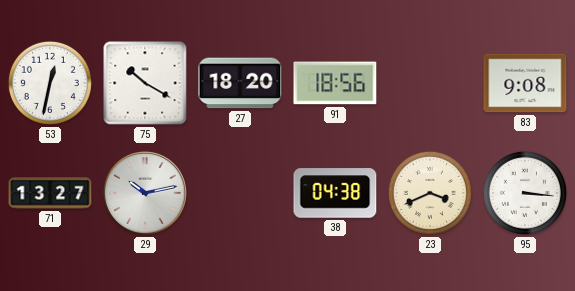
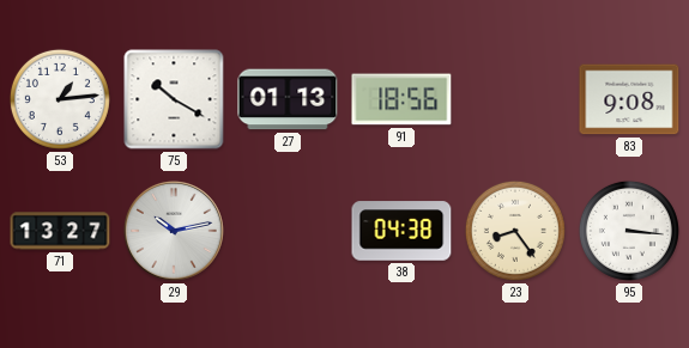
53: 12:32 -> 1:14 (60, 99)
27: 18:20 -> 01:13 (288, 99)
23: 3:41 -> 8:24 (515, 231)
